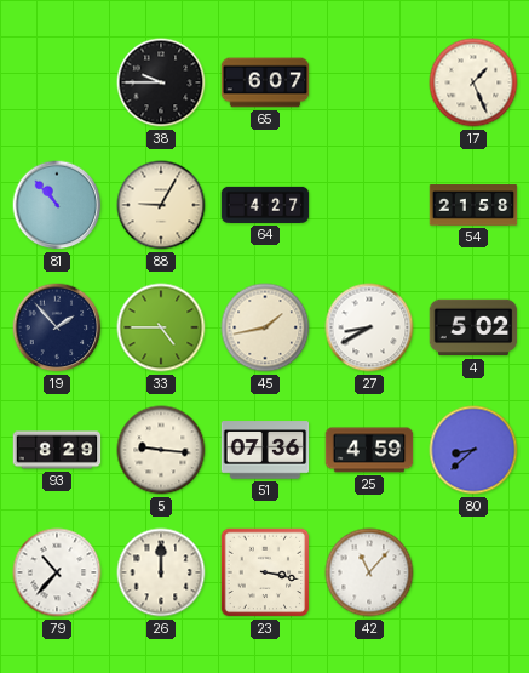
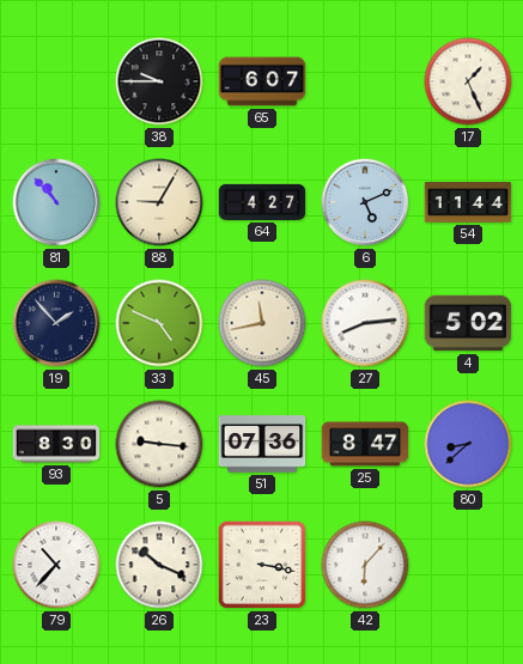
6: none -> 5:11 (365, 202)
54: 21:58 -> 11:44 (468, 202)
33: 4:45 -> 4:49 (159, 323)
45: 1:43 -> 11:43 (262, 323)
27: 8:40 -> 8:14 (365, 323)
93: 8:29 -> 8:30 (56, 444)
25: 4:59 -> 8:47 (365, 444)
26: 12:00 -> 10:19 (159, 565)
42: 11:07 -> 6:07 (365, 565)
